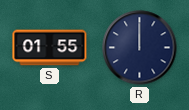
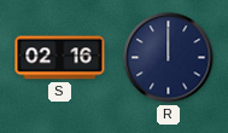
S: 01:55 -> 02:16 (60, 58)
